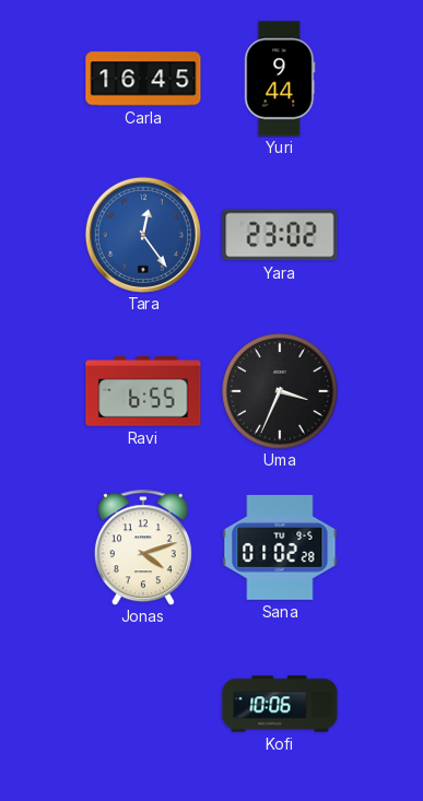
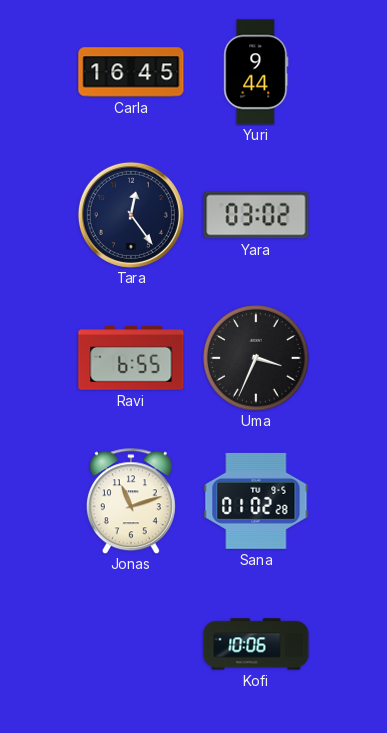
Tara dial: blue -> navy (131, 215)
Yara: 23:02 -> 03:02 (256, 215)
Jonas: 4:12 -> 11:12 (131, 501)
